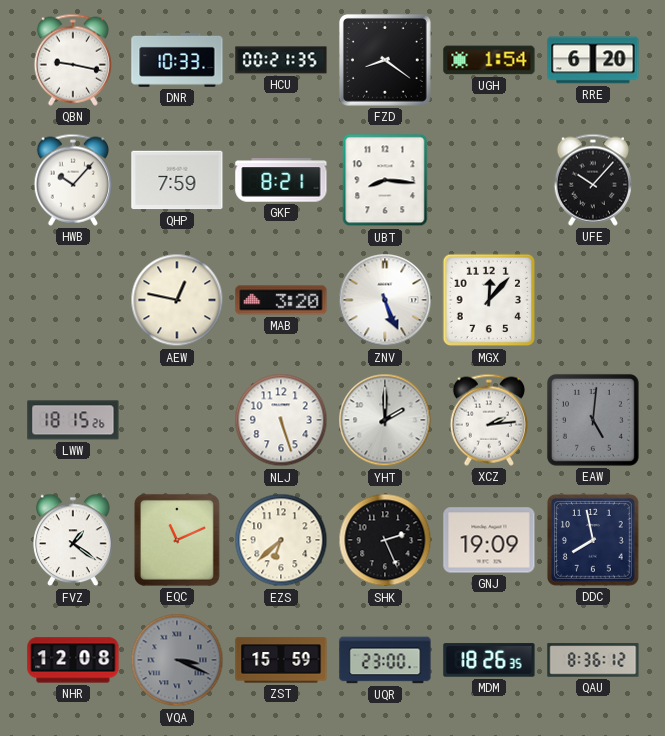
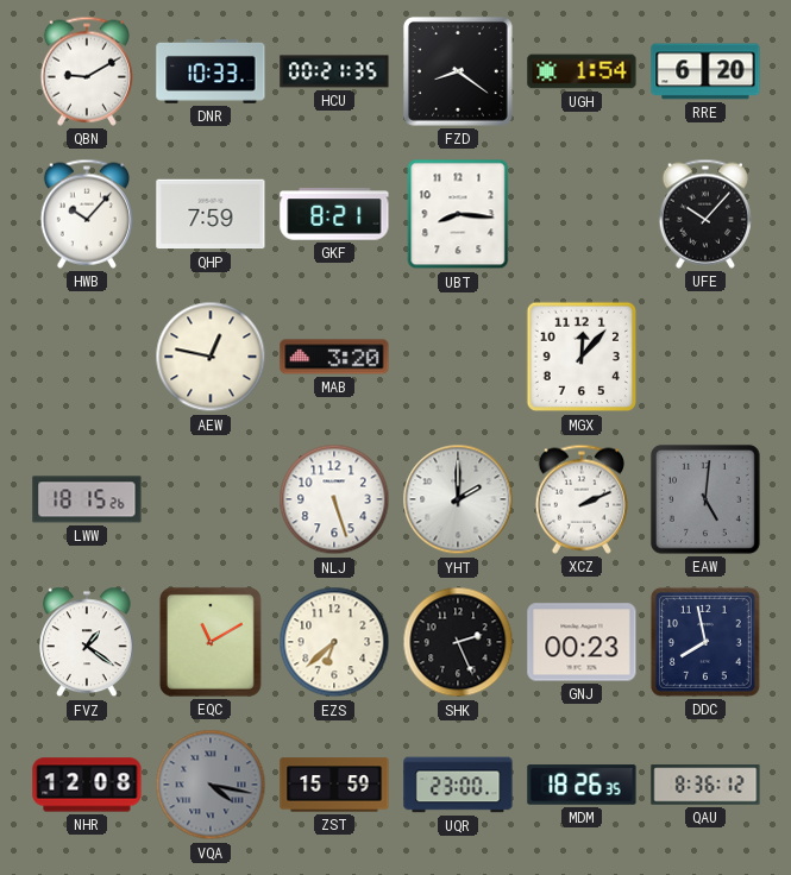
QBN: 9:17 -> 9:10 (87, 71)
ZNV: 5:26 -> none (385, 300)
XCZ: 2:14 -> 2:11 (582, 499)
EQC: 11:11 -> 11:10 (211, 642)
GNJ: 19:09 -> 00:23 (582, 642)
VQA: 3:19 -> 4:17 (211, 785)
